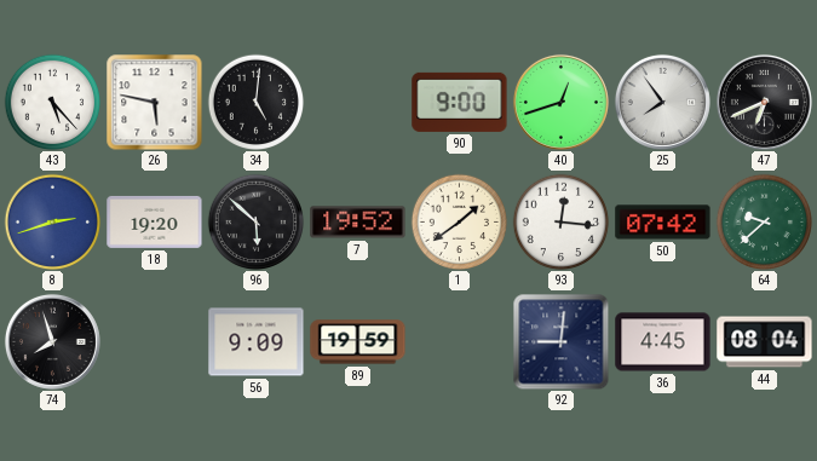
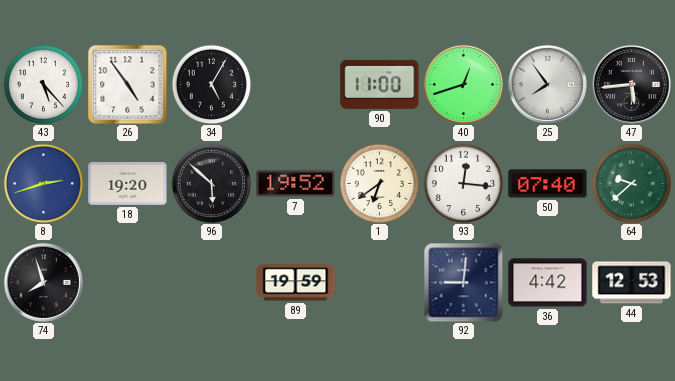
26: 5:47 -> 4:54 (128, 85)
34: 5:01 -> 5:05 (211, 84)
90: 9:00 -> 11:00 (380, 84)
47: 6:41 -> 5:44 (631, 84)
1: 1:39 -> 6:39 (379, 183)
50: 07:42 -> 07:40 (548, 184)
56: 9:09 -> none (257, 342)
36: 4:45 -> 4:42 (548, 283)
44: 08:04 -> 12:53 (632, 283)
